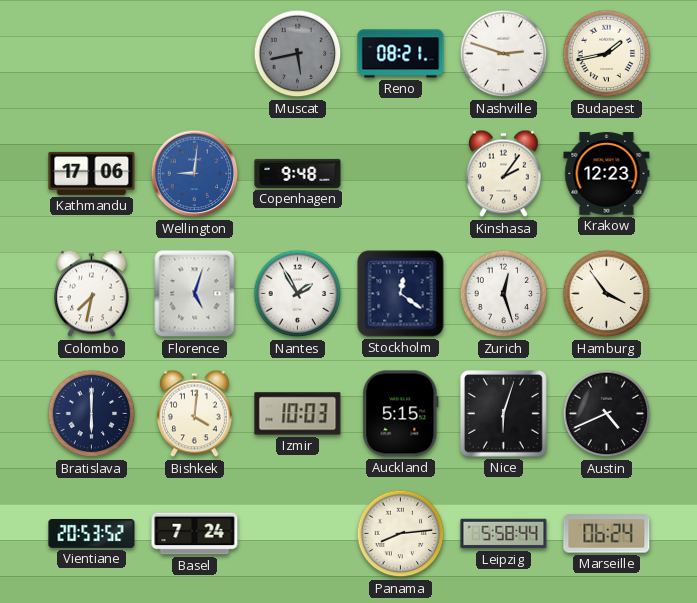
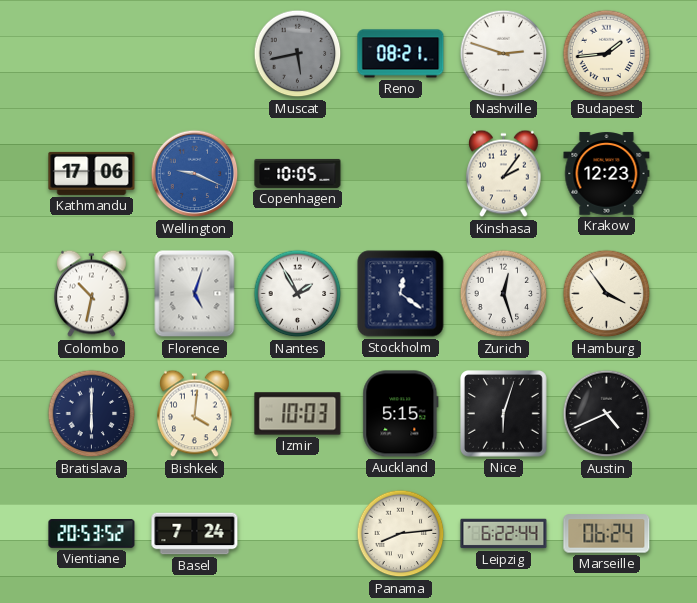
Budapest: 1:43 -> 1:44 (607, 54)
Wellington: 9:01 -> 9:19 (195, 174)
Copenhagen: 9:48 -> 10:05 (298, 173)
Colombo: 7:32 -> 10:32 (92, 294)
Leipzig: 5:58 -> 6:22 (504, 534)
